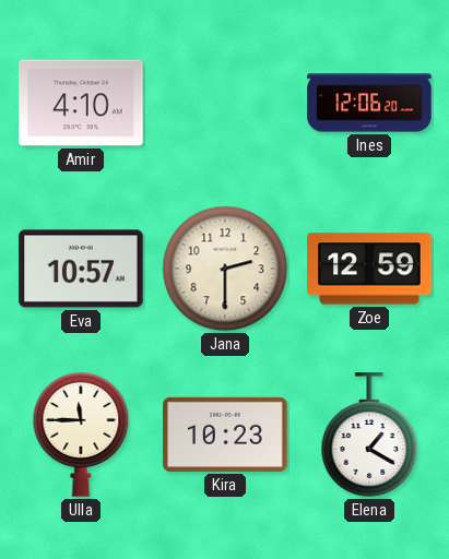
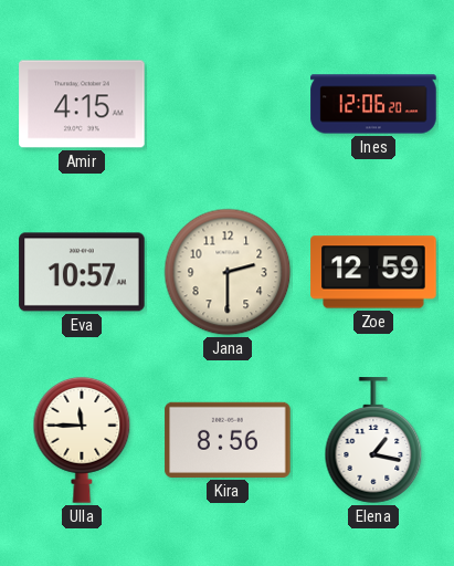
Amir: 4:10 -> 4:15 (82, 104)
Kira: 10:23 -> 8:56 (228, 440)
Elena: 1:20 -> 1:17 (373, 440)
